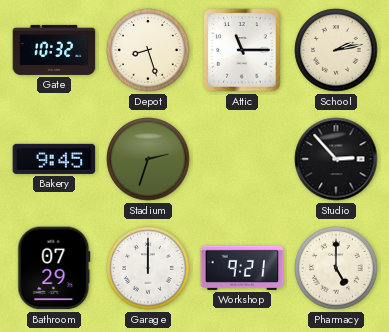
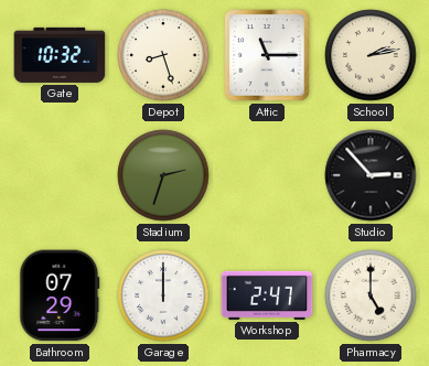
Bakery: 9:45 -> none (54, 159)
Workshop: 9:21 -> 2:47 (267, 295)
